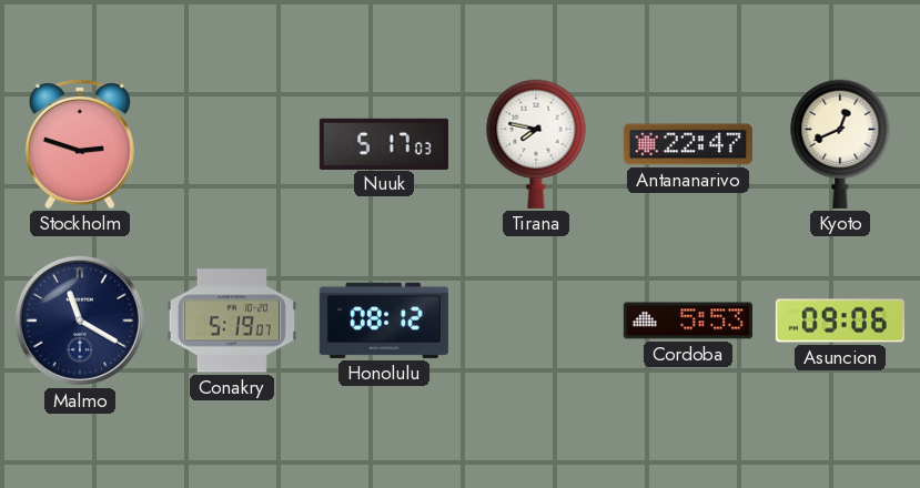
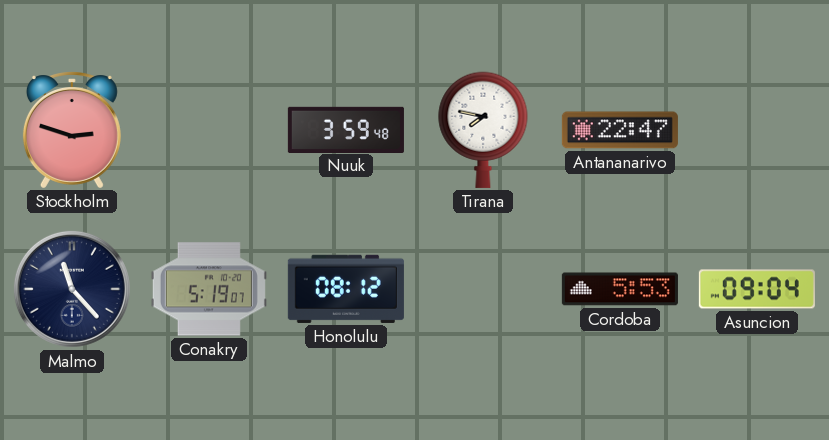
Nuuk: 5:17 -> 3:59 (346, 129)
Kyoto: 12:41 -> none (840, 144)
Malmo: 11:20 -> 11:23 (72, 289)
Asuncion: 09:06 -> 09:04 (757, 289)
